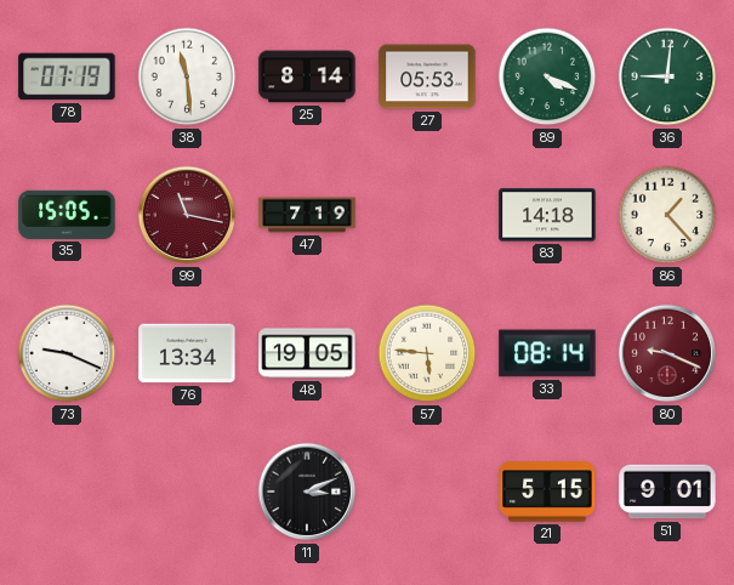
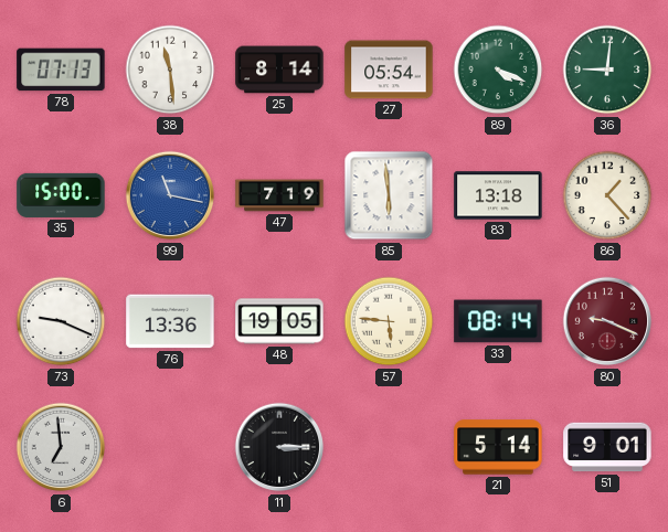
78: 07:19 -> 07:13 (61, 70)
27: 05:53 -> 05:54 (389, 70)
35: 15:05 -> 15:00 (61, 195)
99 dial: burgundy -> blue (170, 195)
85: none -> 5:59 (389, 195)
83: 14:18 -> 13:18 (498, 195)
76: 13:34 -> 13:36 (170, 321)
6: none -> 6:59 (61, 447)
11: 3:11 -> 3:15 (279, 447)
21: 5:15 -> 5:14 (498, 447)
